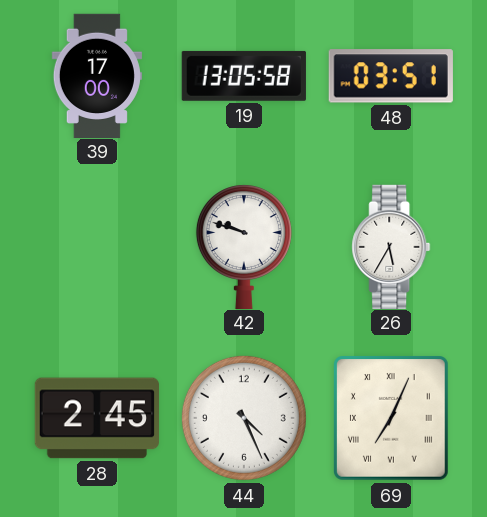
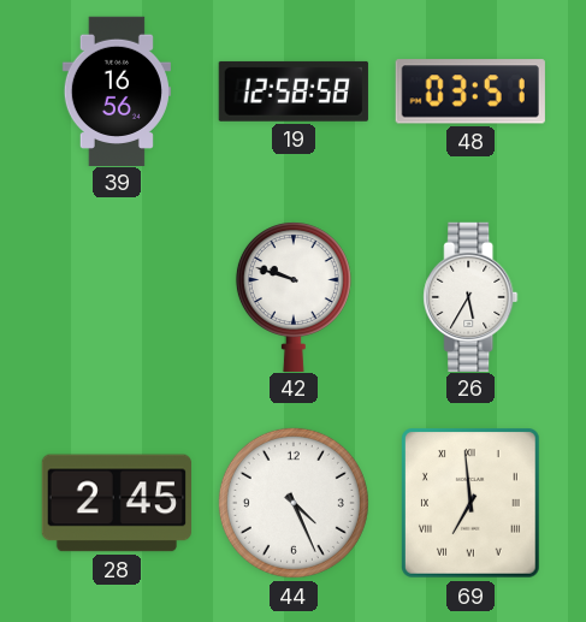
39: 17:00 -> 16:56 (117, 90)
19: 13:05 -> 12:58 (294, 91)
69: 7:04 -> 6:59 (472, 504)
